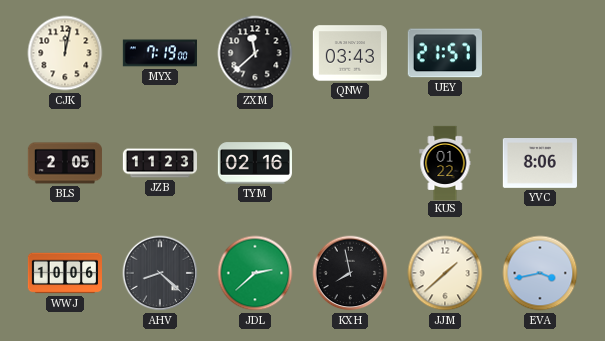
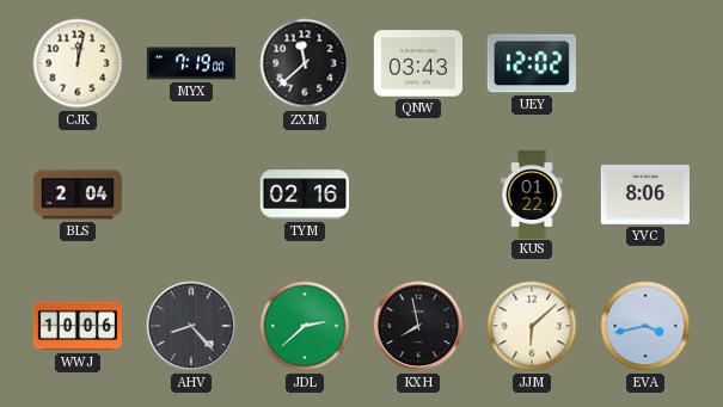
UEY: 21:57 -> 12:02 (532, 63)
BLS: 2:05 -> 2:04 (78, 195)
JZB: 11:23 -> none (159, 163)
AHV: 8:22 -> 8:23 (191, 326)
JJM: 1:38 -> 6:08 (532, 326)
